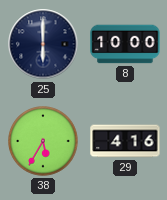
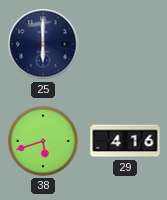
8: 10:00 -> none (125, 44)
38: 5:35 -> 5:42 (43, 141)
